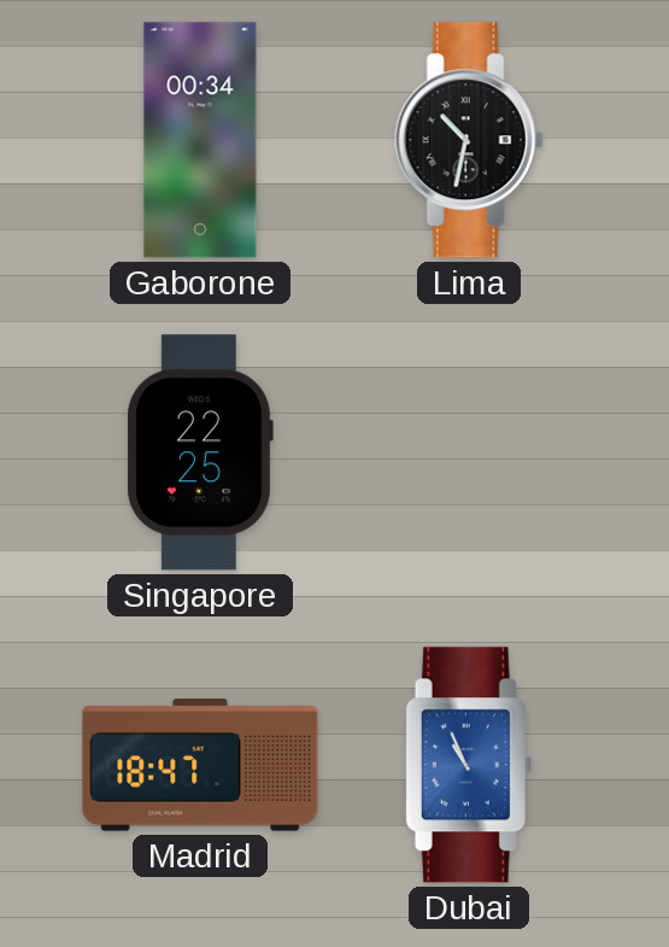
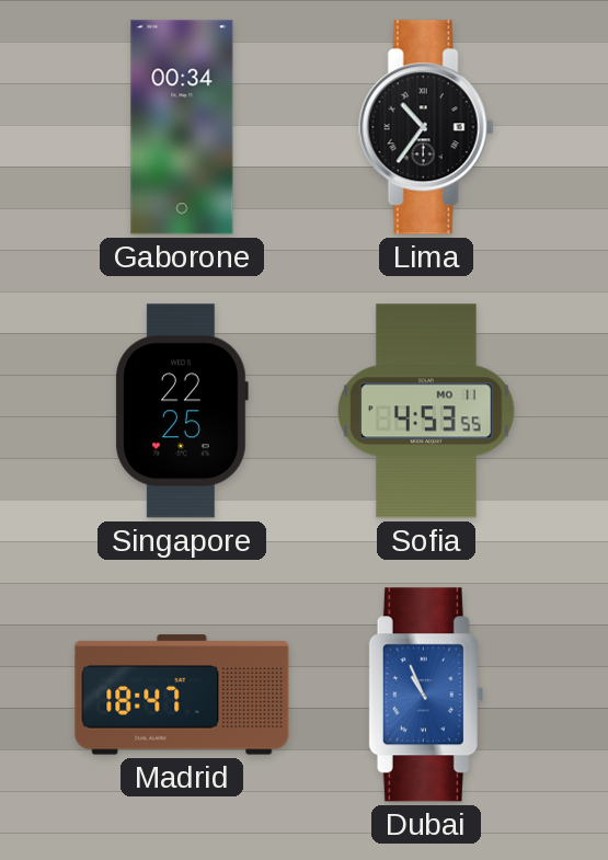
Lima: 10:32 -> 10:36 (426, 127)
Sofia: none -> 4:53 (427, 411)
